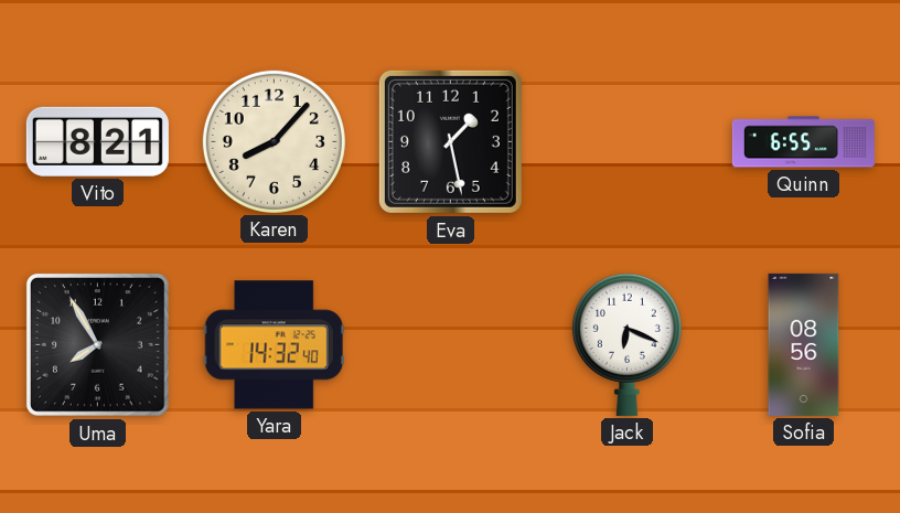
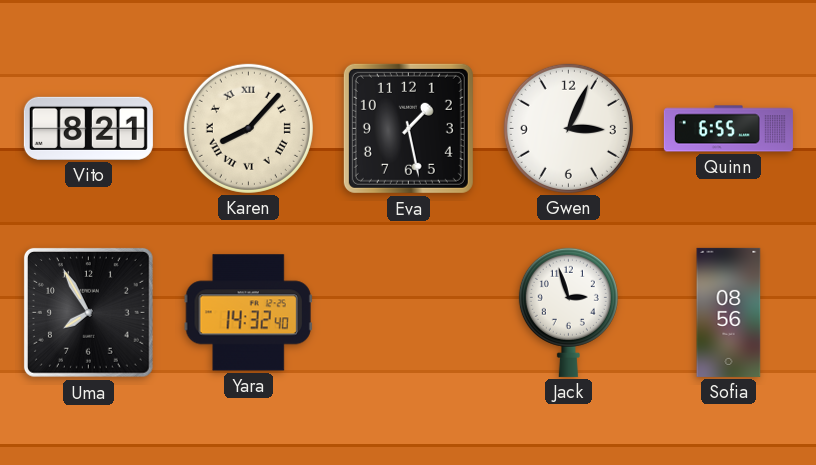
Karen numerals: Arabic -> Roman (248, 128)
Gwen: none -> 3:04 (568, 128)
Jack: 6:19 -> 2:57 (568, 312)
